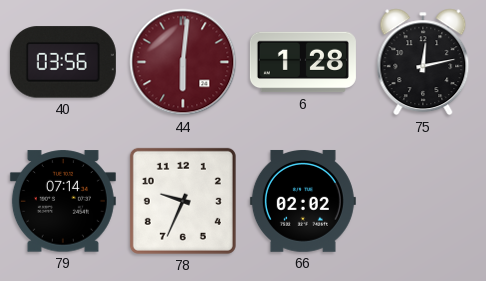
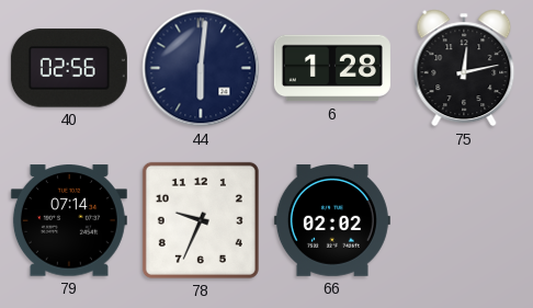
40: 03:56 -> 02:56 (69, 68)
44 dial: burgundy -> navy (201, 68)
